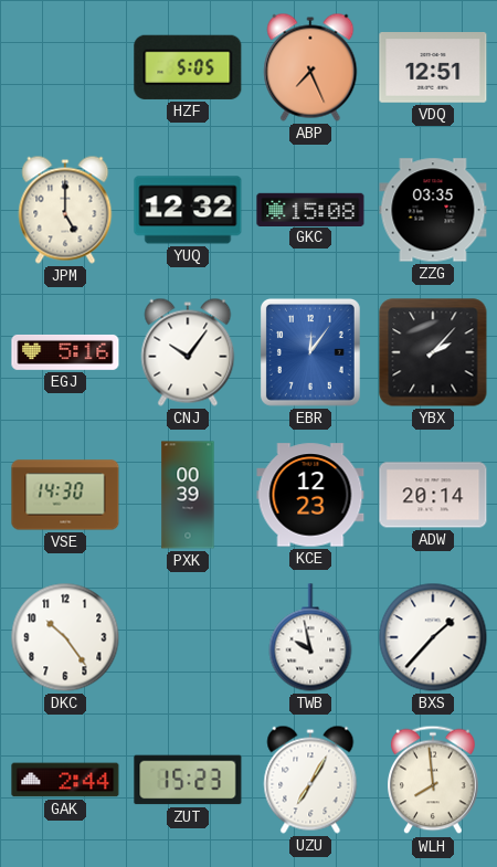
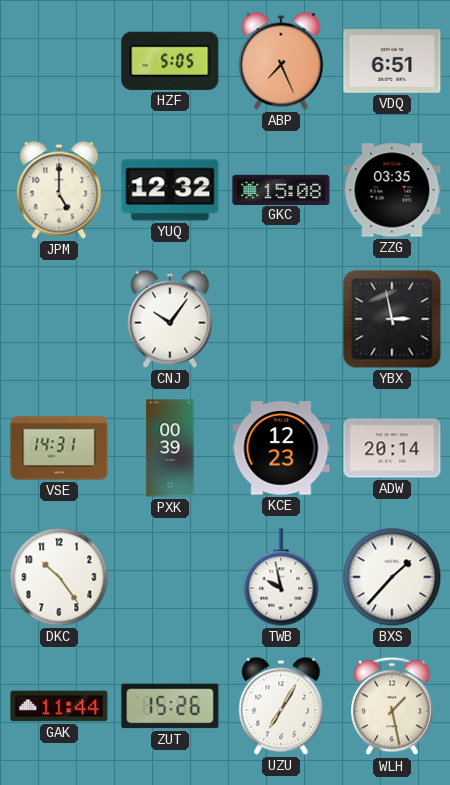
VDQ: 12:51 -> 6:51 (392, 62)
EGJ: 5:16 -> none (65, 352)
EBR: 12:06 -> none (310, 352)
YBX: 2:07 -> 2:58 (392, 319)
VSE: 14:30 -> 14:31 (59, 448)
GAK: 2:44 -> 11:44 (59, 706)
ZUT: 15:23 -> 15:26 (170, 706)
WLH: 7:59 -> 1:28 (393, 706)
